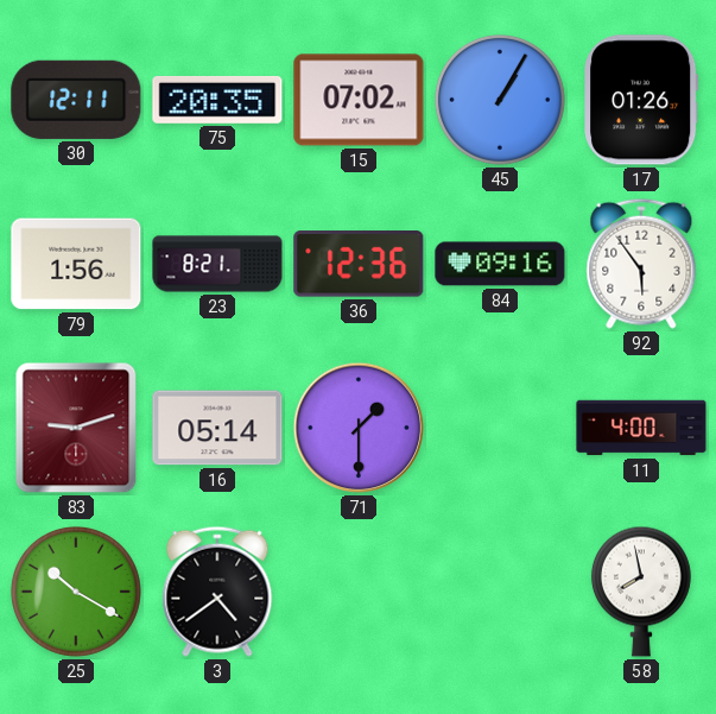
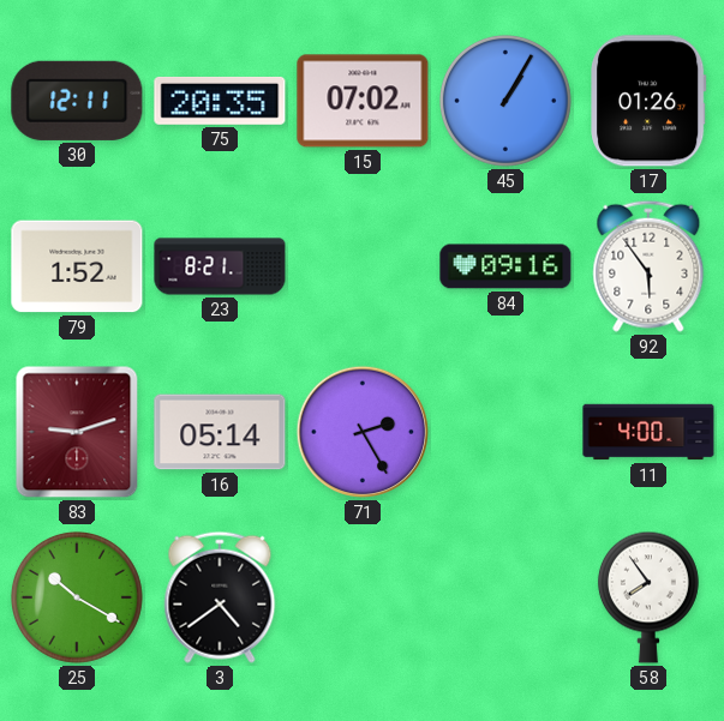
79: 1:56 -> 1:52 (77, 266)
36: 12:36 -> none (359, 265)
71: 1:30 -> 2:25 (363, 432)
58: 7:58 -> 7:54 (648, 597)
